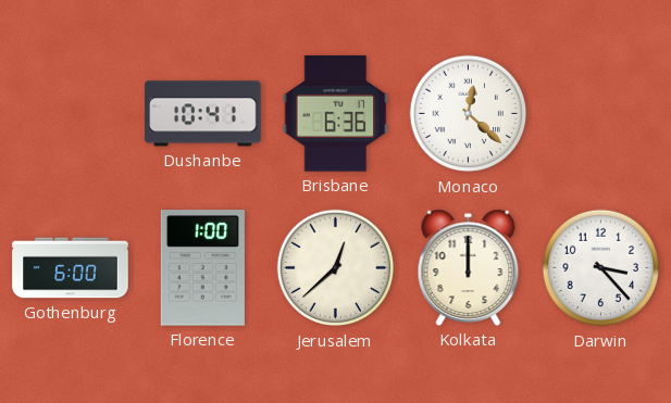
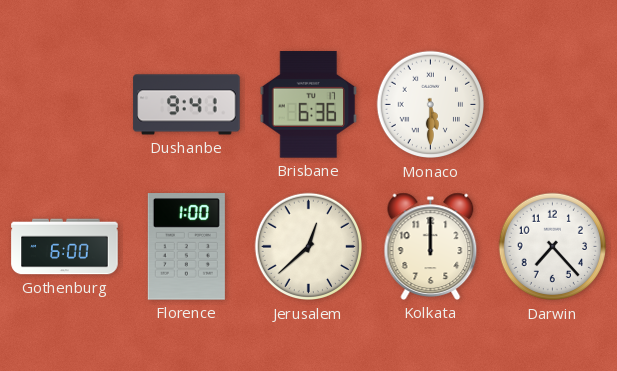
Dushanbe: 10:41 -> 9:41 (187, 105)
Monaco: 12:22 -> 5:30 (430, 105)
Darwin: 3:23 -> 7:23 (552, 247)
